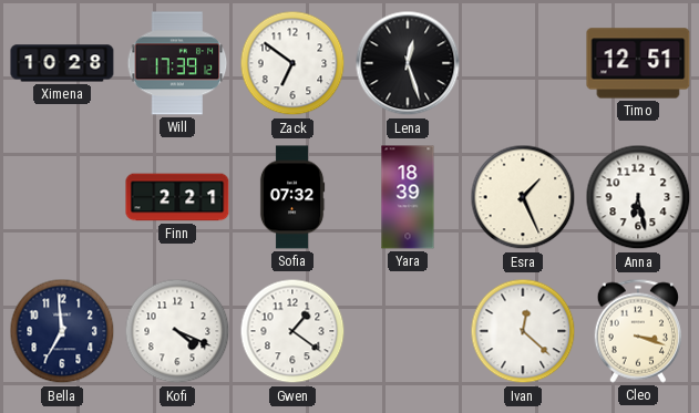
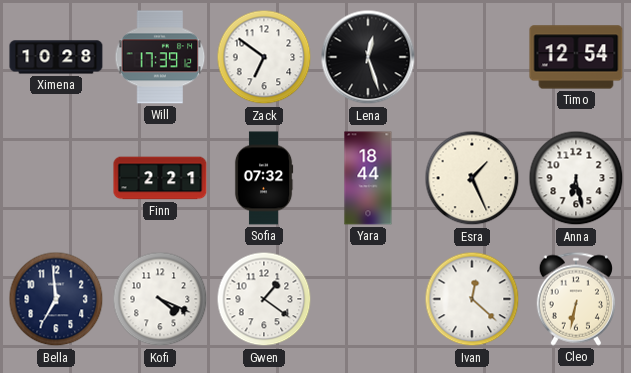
Timo: 12:51 -> 12:54 (576, 57)
Yara: 18:39 -> 18:44 (368, 178)
Cleo: 3:18 -> 6:32 (575, 299)
